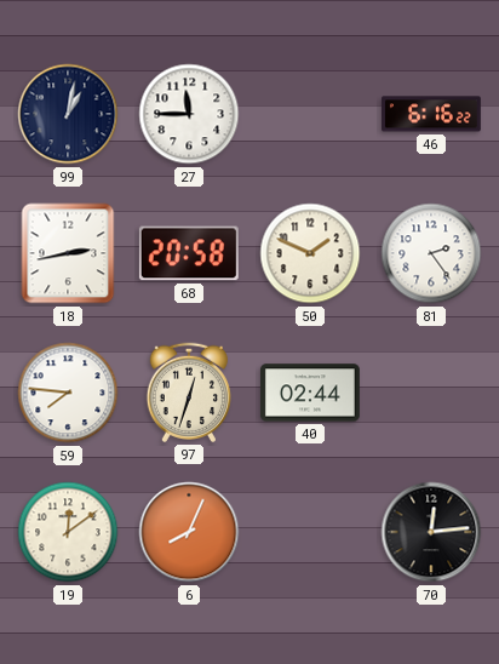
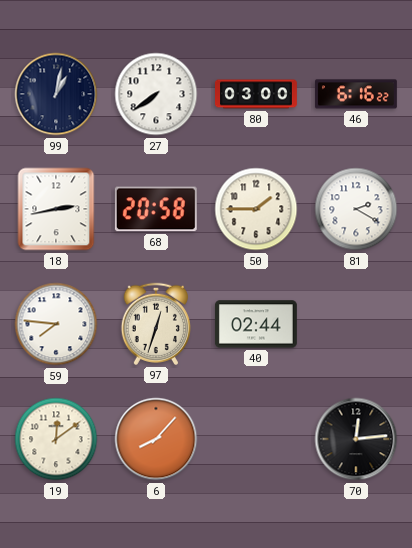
27: 11:45 -> 7:39 (156, 94)
80: none -> 03:00 (257, 94)
50: 1:49 -> 1:45 (256, 209)
81: 2:24 -> 2:20 (356, 209)
6: 8:04 -> 8:07 (156, 439)
